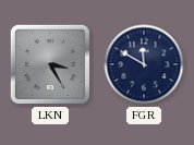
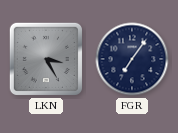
FGR: 11:50 -> 7:06 (132, 59)
